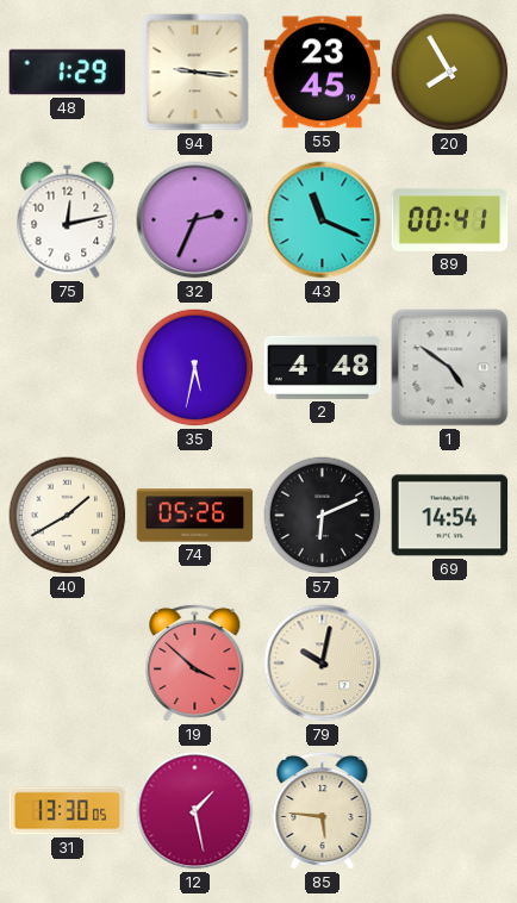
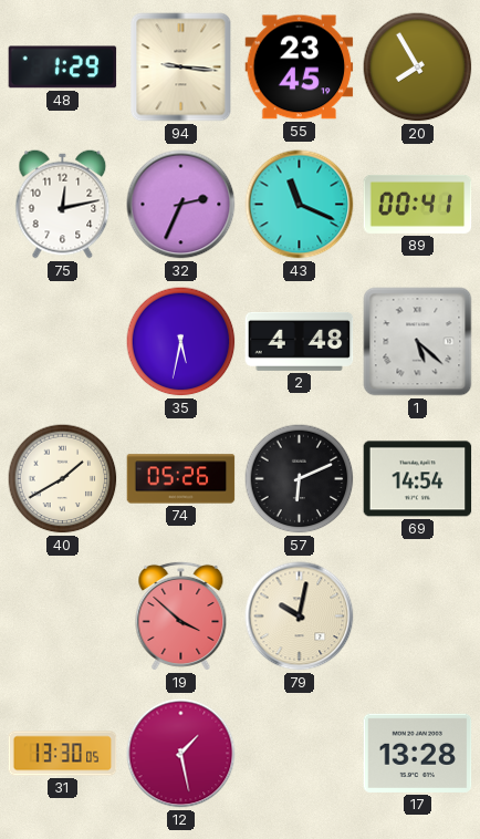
1: 4:51 -> 5:22 (418, 342)
85: 5:46 -> none (323, 810)
17: none -> 13:28 (418, 753)
